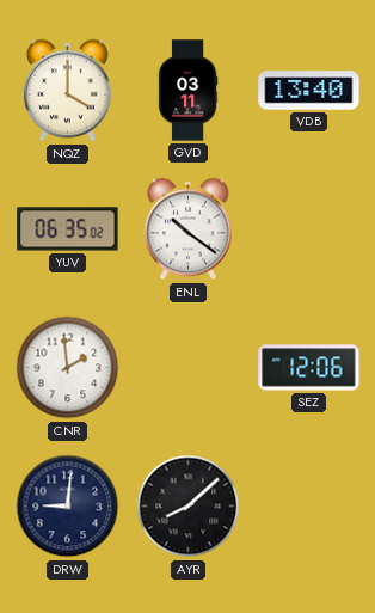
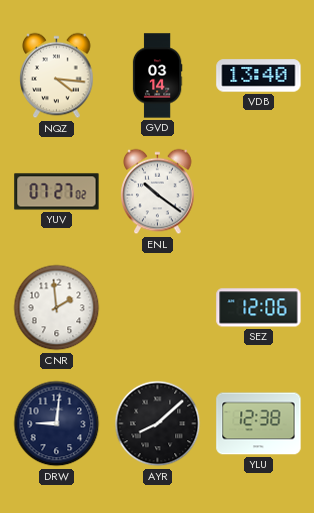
NQZ: 4:00 -> 4:16 (57, 76)
GVD: 03:11 -> 03:14 (157, 76)
YUV: 06:35 -> 07:27 (57, 192)
YLU: none -> 12:38 (259, 424)
